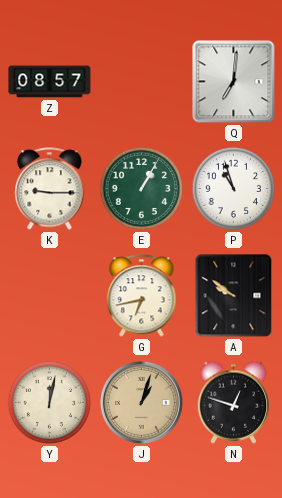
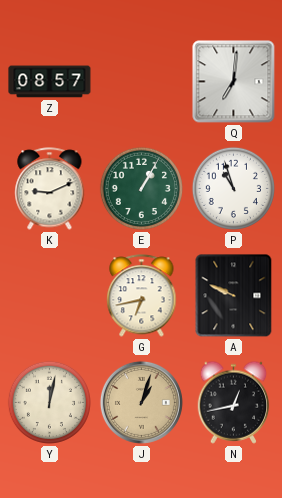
K: 9:15 -> 9:11 (50, 189)
A: 9:51 -> 9:49 (234, 296)
N: 12:48 -> 12:43 (234, 402)
